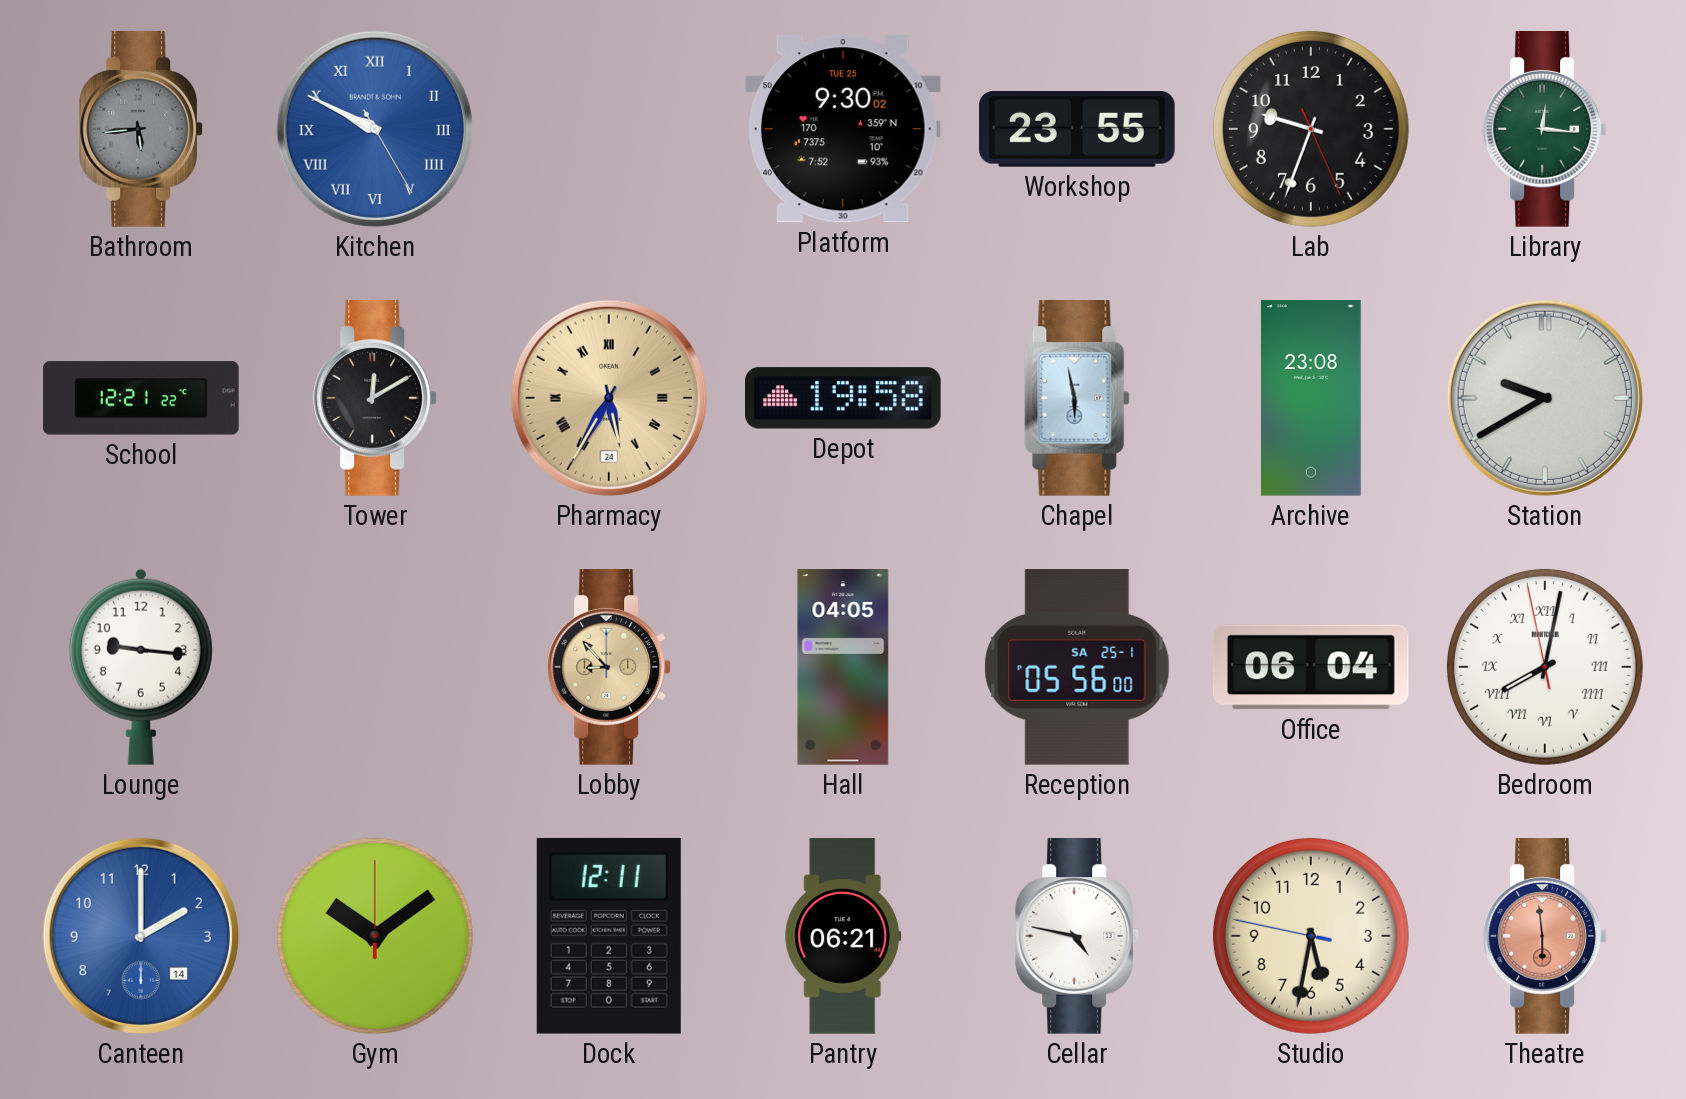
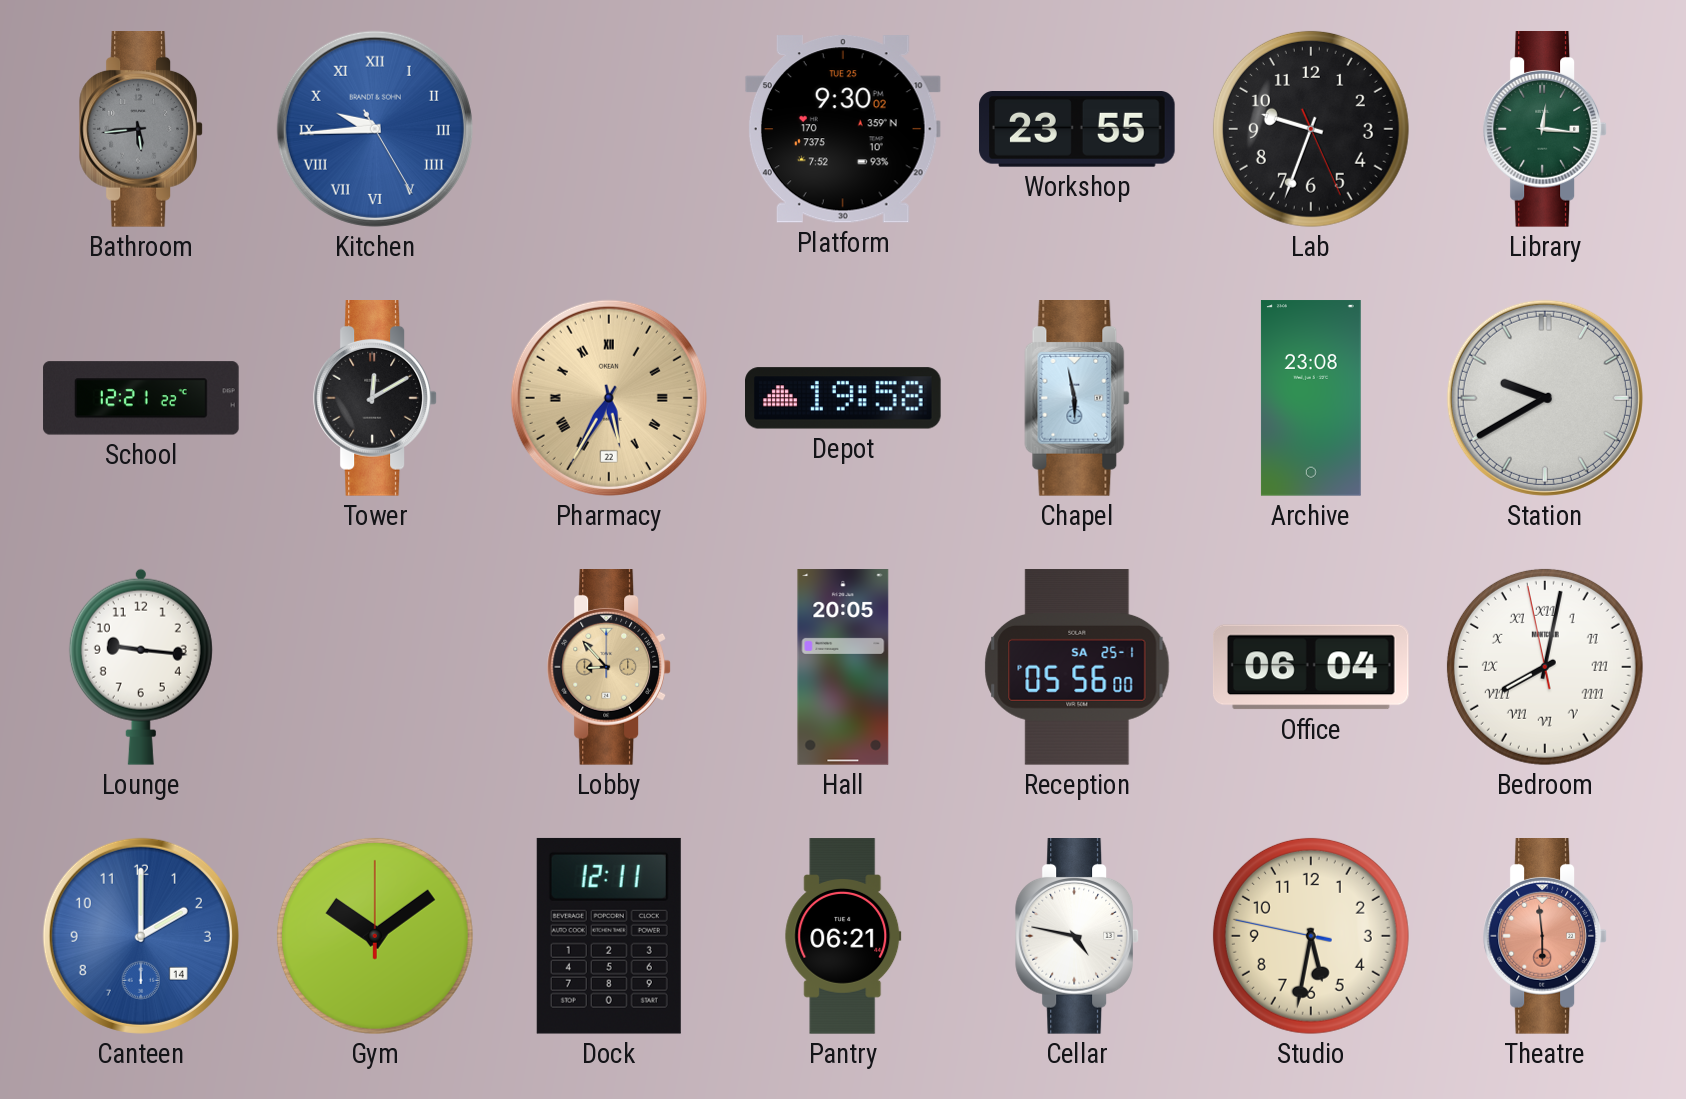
Kitchen: 9:49 -> 9:44 (375, 129)
Pharmacy date: 24 -> 22 (609, 398)
Hall: 04:05 -> 20:05 (843, 667)
